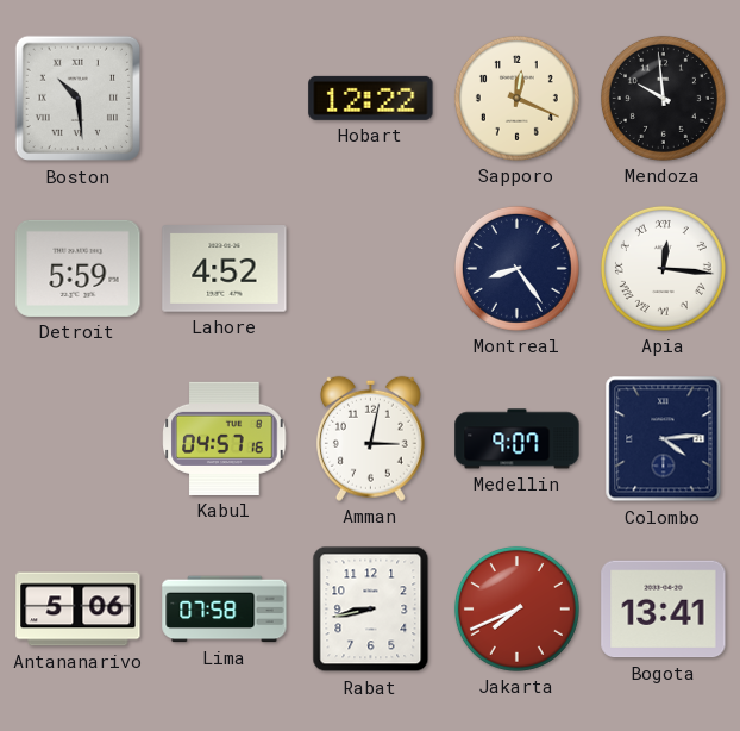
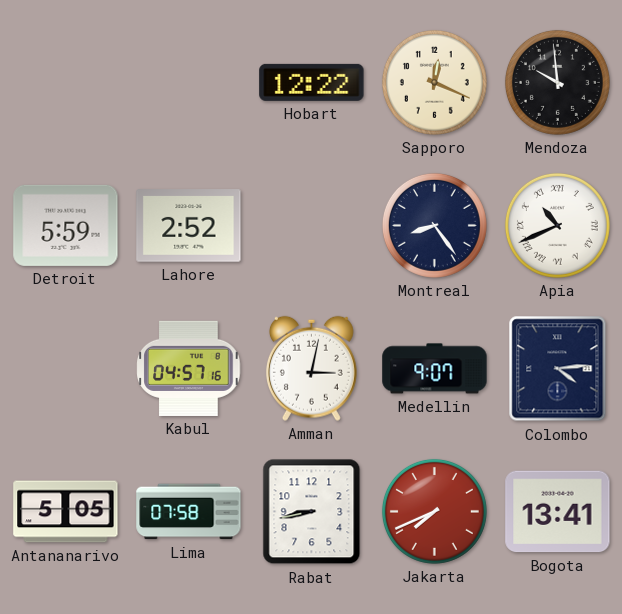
Boston: 10:29 -> none (79, 99)
Lahore: 4:52 -> 2:52 (189, 226)
Apia: 12:16 -> 10:41 (557, 225)
Antananarivo: 5:06 -> 5:05 (66, 512)
